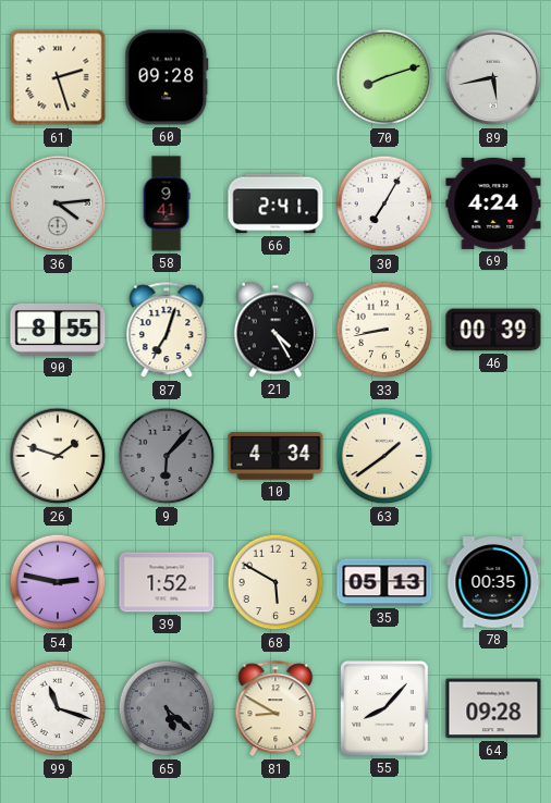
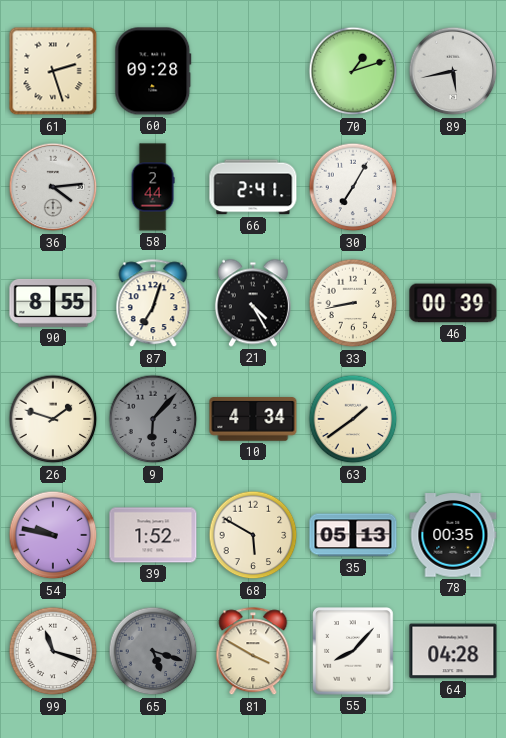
70: 8:12 -> 1:12 (353, 71)
58: 9:41 -> 2:44 (153, 187)
69: 4:24 -> none (493, 203)
54: 2:47 -> 9:47 (53, 535)
65: 5:22 -> 5:18 (153, 651)
81: 8:50 -> 3:50 (253, 652)
64: 09:28 -> 04:28 (453, 651)
